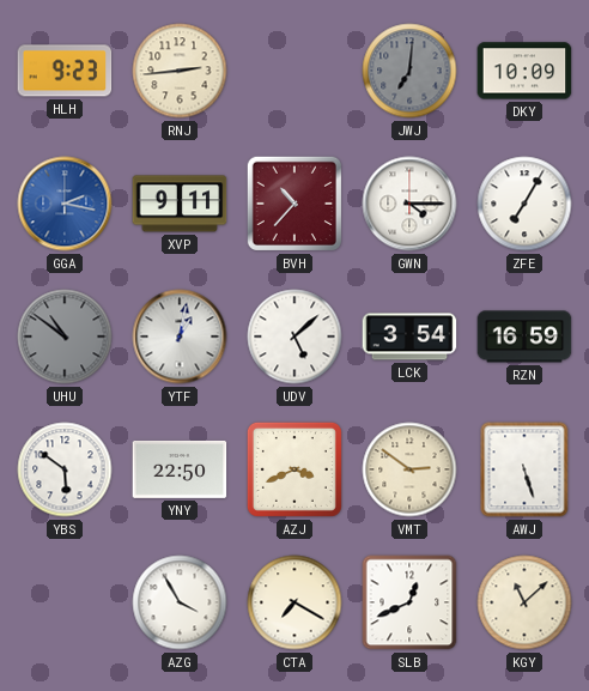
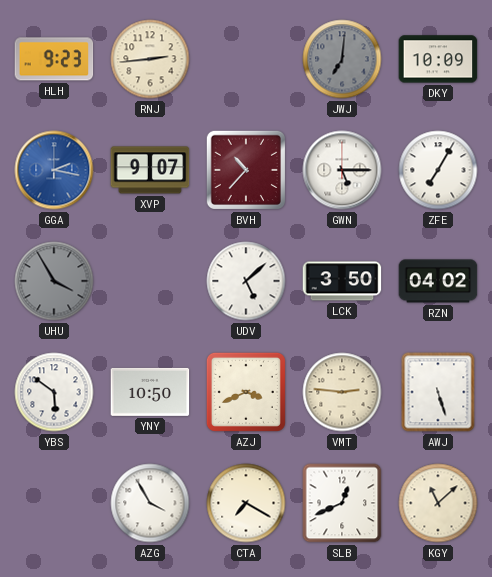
XVP: 9:11 -> 9:07 (150, 170)
GWN: 4:15 -> 5:15 (342, 170)
UHU: 10:51 -> 3:55 (54, 281)
YTF: 1:02 -> none (180, 337)
LCK: 3:54 -> 3:50 (342, 281)
RZN: 16:59 -> 04:02 (438, 281)
YNY: 22:50 -> 10:50 (150, 392)
VMT: 2:51 -> 2:46 (342, 392)
